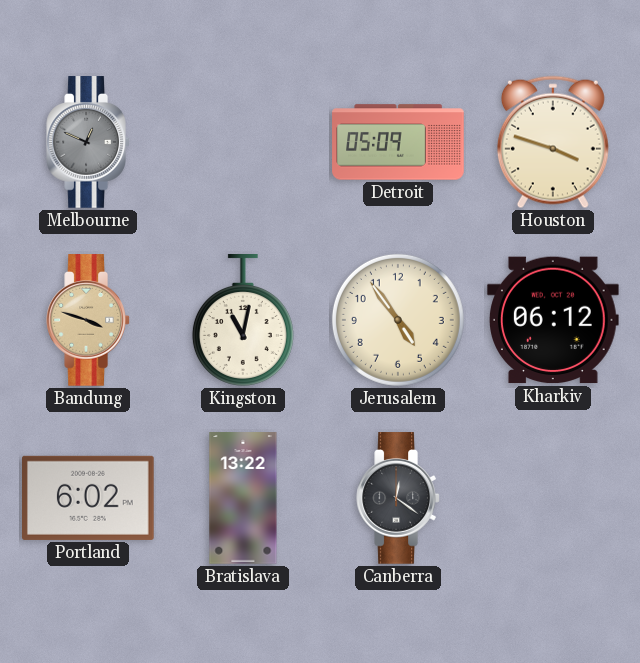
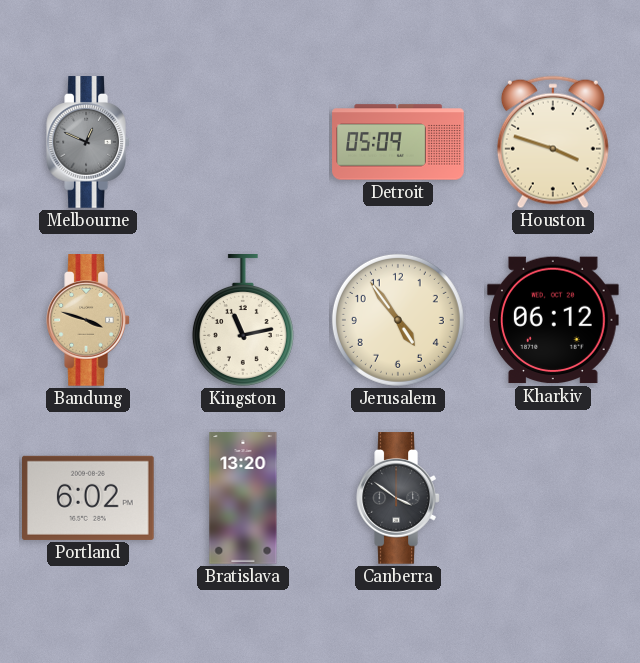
Kingston: 11:02 -> 11:13 (243, 321)
Bratislava: 13:22 -> 13:20 (243, 498)
Canberra: 12:21 -> 3:51 (398, 498)
